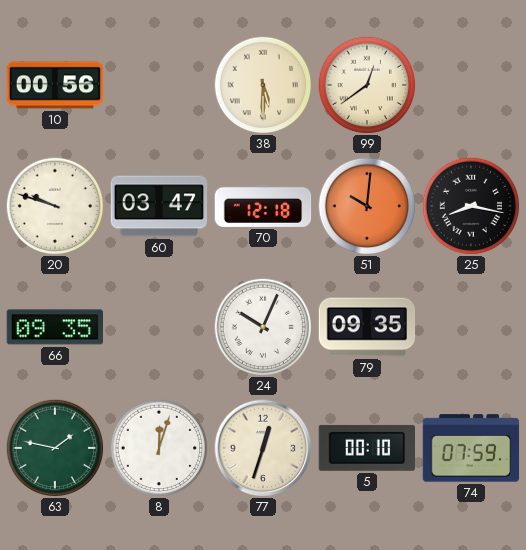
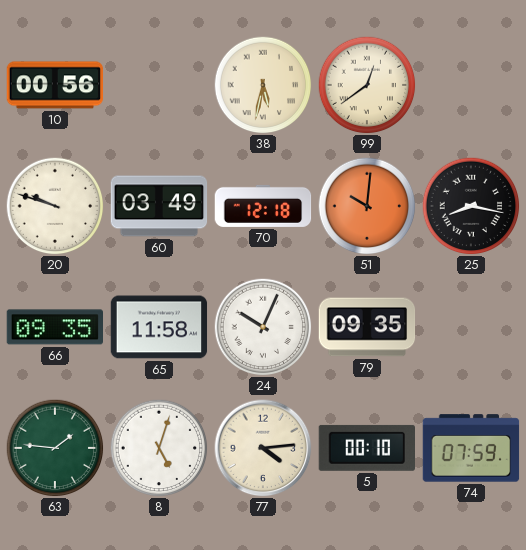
38: 5:30 -> 5:32 (263, 85)
60: 03:47 -> 03:49 (159, 206)
65: none -> 11:58 (159, 327)
63: 1:47 -> 1:46 (55, 448)
8: 12:03 -> 5:03 (159, 448)
77: 12:33 -> 4:14 (263, 448)
